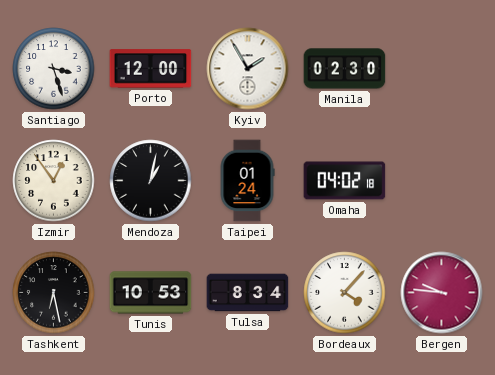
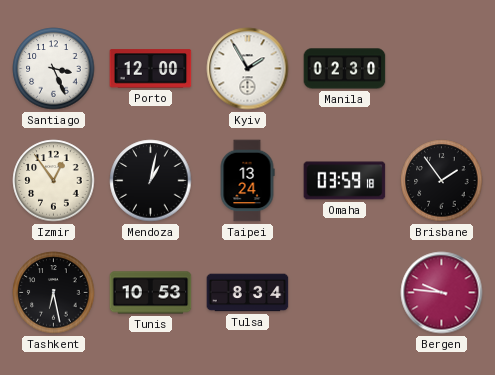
Santiago: 3:27 -> 3:26 (54, 69)
Taipei: 01:24 -> 13:24 (247, 181)
Omaha: 04:02 -> 03:59 (345, 181)
Brisbane: none -> 1:54 (442, 181)
Bordeaux: 4:07 -> none (345, 293)
